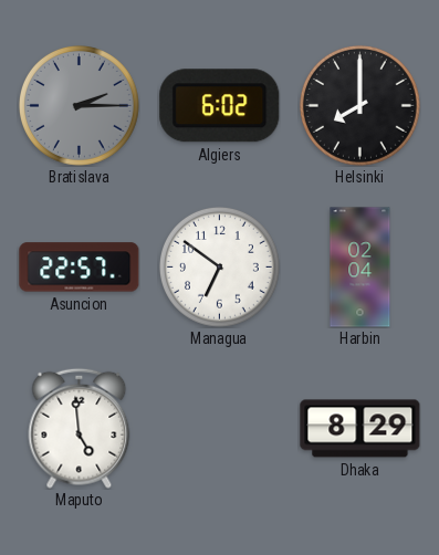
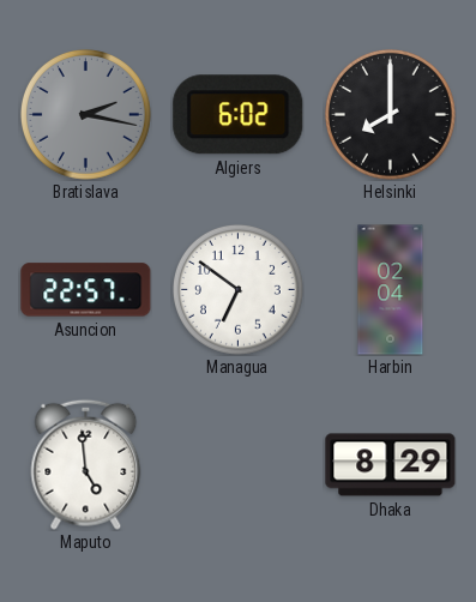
Bratislava: 2:15 -> 2:17 (85, 114)
